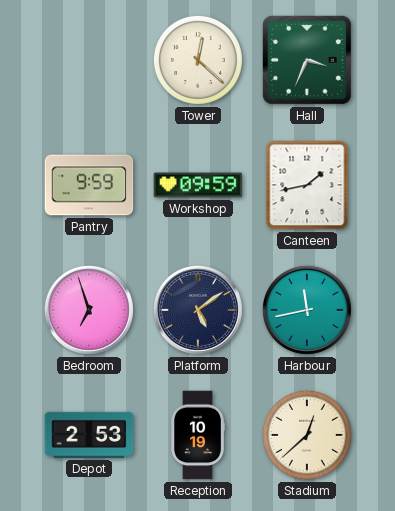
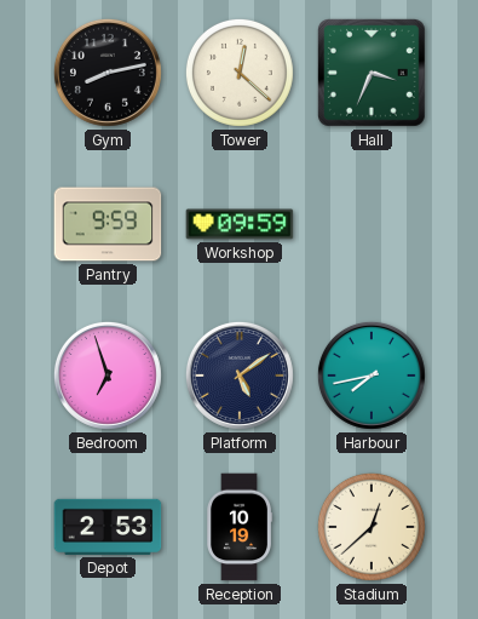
Gym: none -> 8:13 (108, 73)
Canteen: 1:43 -> none (307, 185)
Harbour: 11:43 -> 7:43 (372, 376)
